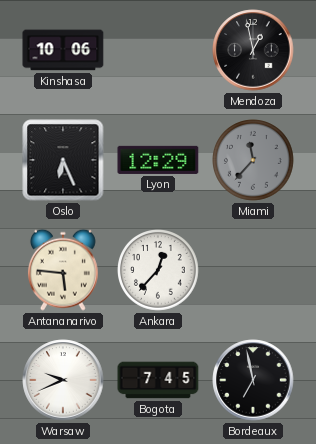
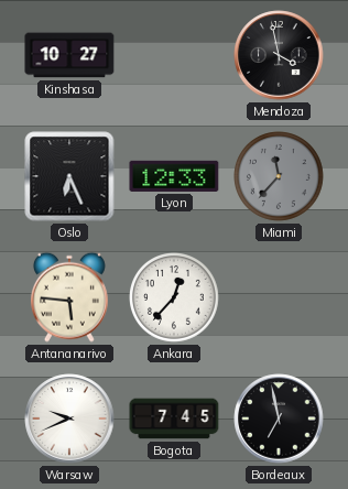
Kinshasa: 10:06 -> 10:27 (69, 55)
Mendoza: 12:58 -> 3:58 (279, 55)
Lyon: 12:29 -> 12:33 (174, 176)
